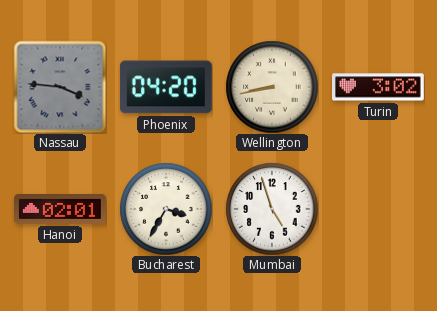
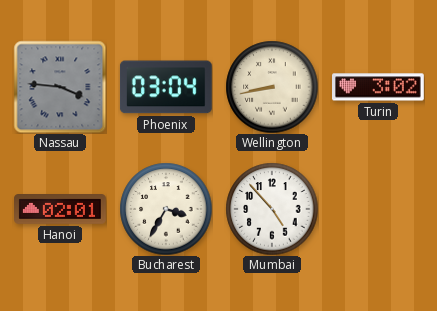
Phoenix: 04:20 -> 03:04 (166, 87)
Mumbai: 4:57 -> 4:53 (272, 209)
